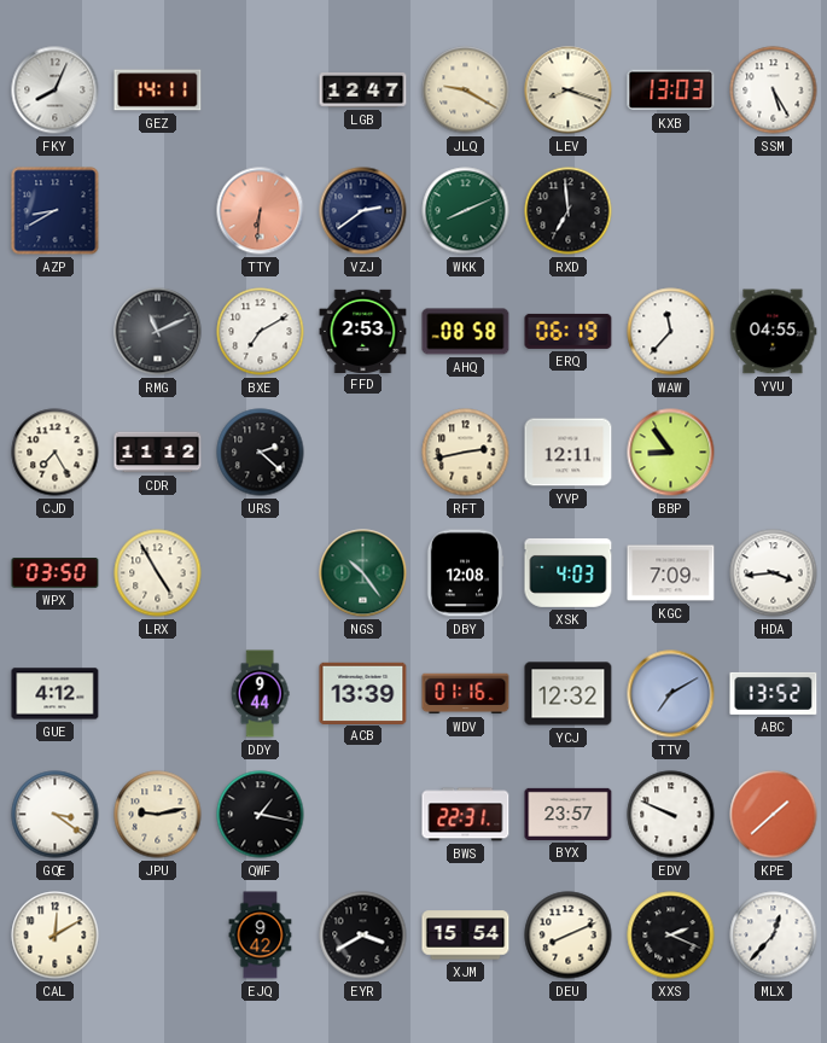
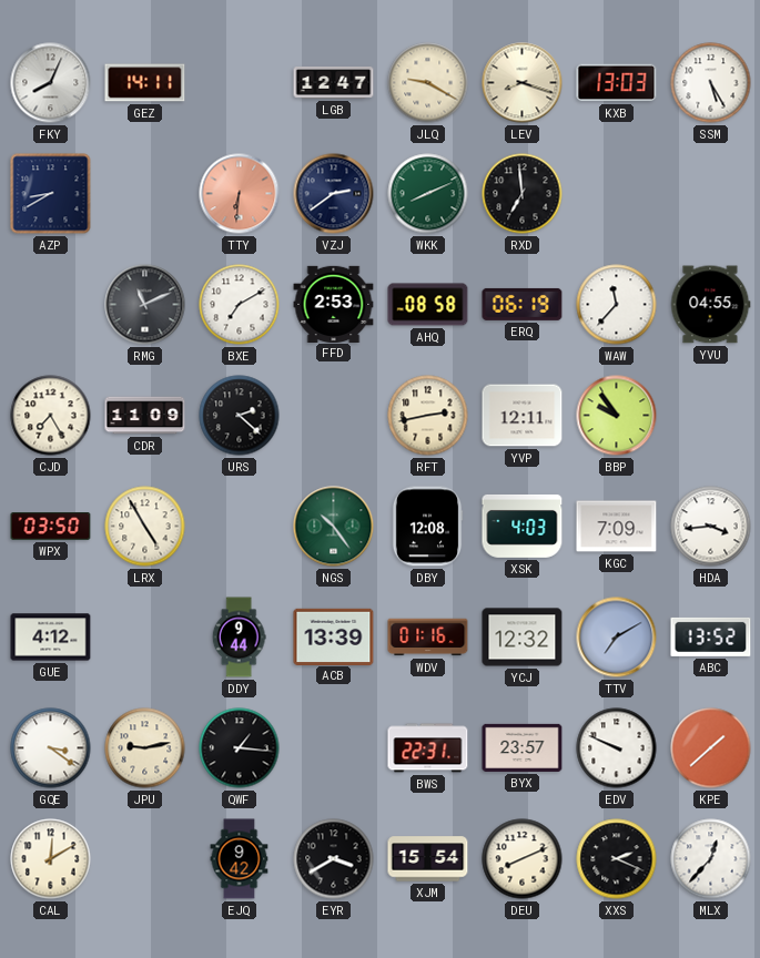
CDR: 11:12 -> 11:09 (145, 416)
BBP: 8:54 -> 9:54 (617, 416)
QWF: 1:17 -> 1:16 (240, 748)
